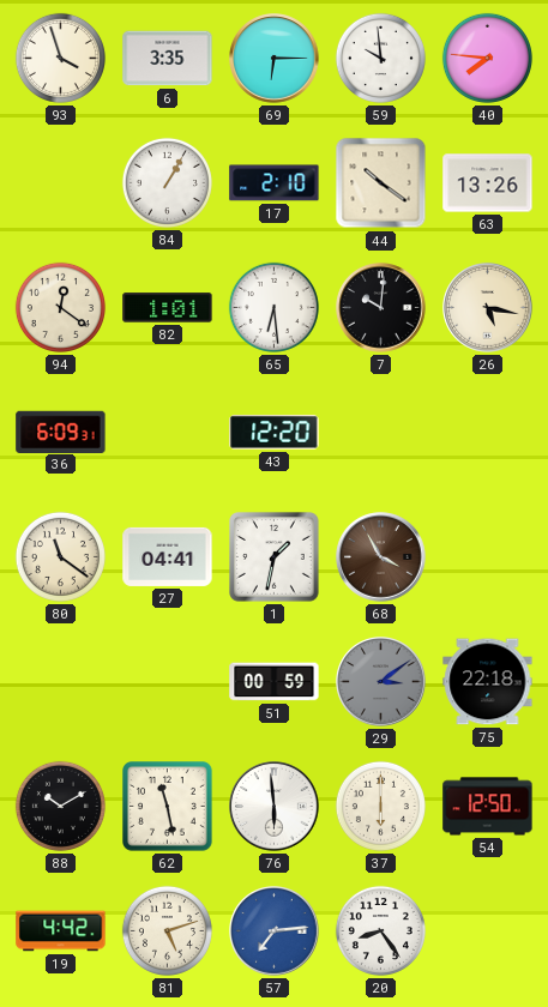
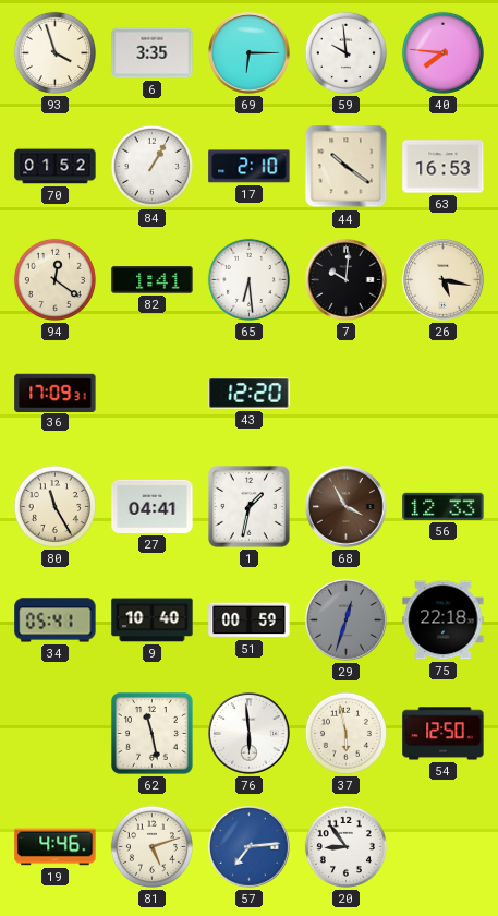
70: none -> 01:52 (56, 167)
63: 13:26 -> 16:53 (444, 167)
82: 1:01 -> 1:41 (153, 280)
36: 6:09 -> 17:09 (56, 393)
80: 11:21 -> 11:25 (54, 506)
56: none -> 12:33 (444, 506)
34: none -> 05:41 (56, 620)
9: none -> 10:40 (153, 620)
29: 3:09 -> 12:33 (347, 620)
88: 10:10 -> none (60, 806)
37: 6:00 -> 5:58 (345, 733)
19: 4:42 -> 4:46 (56, 847)
20: 8:24 -> 8:54 (345, 846)
